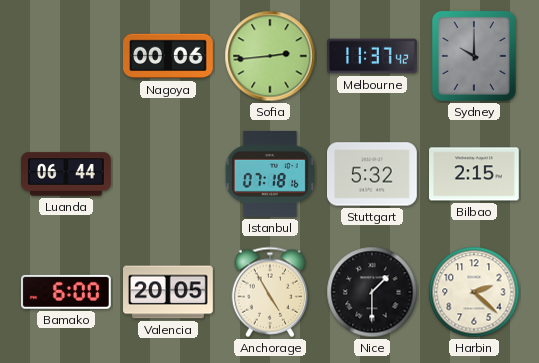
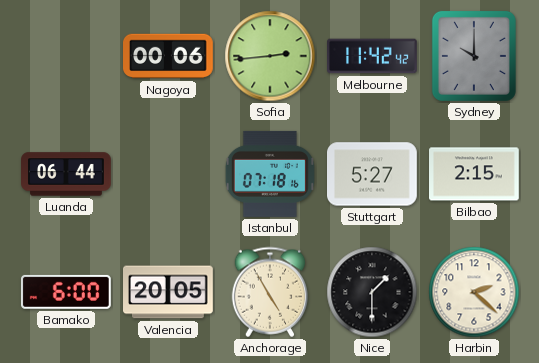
Melbourne: 11:37 -> 11:42 (373, 56)
Stuttgart: 5:32 -> 5:27 (373, 174)
